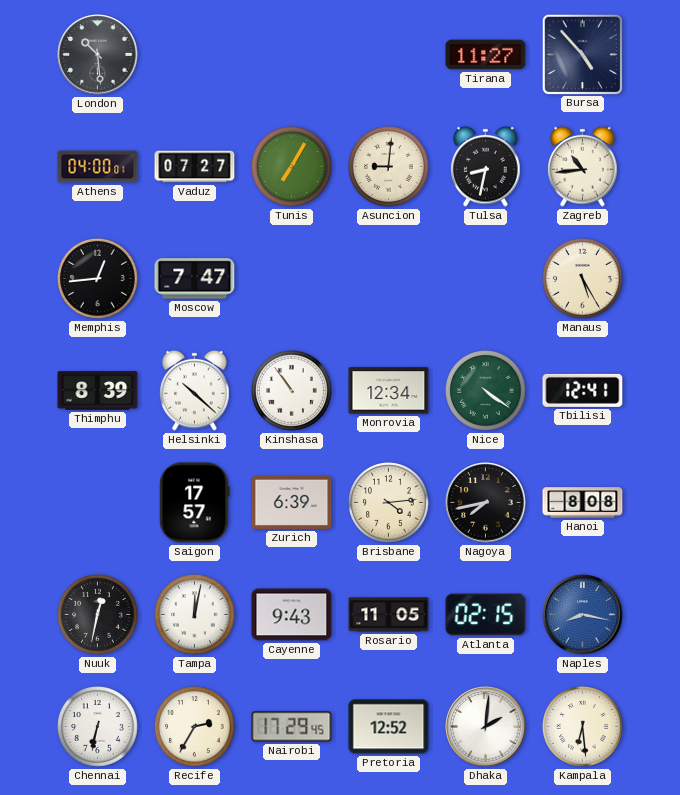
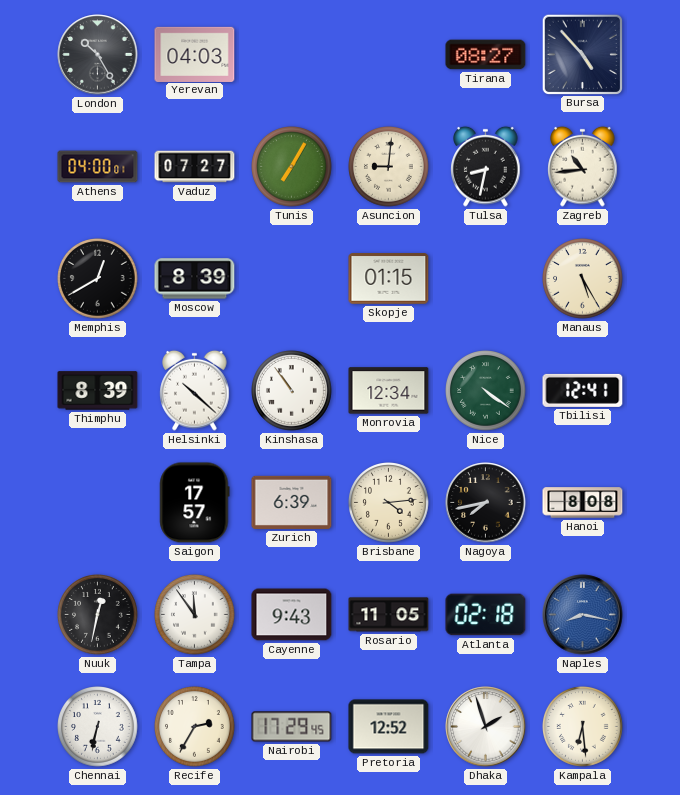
London: 10:29 -> 10:25 (98, 55)
Yerevan: none -> 04:03 (195, 54)
Tirana: 11:27 -> 08:27 (486, 55)
Memphis: 12:44 -> 12:40 (98, 279)
Moscow: 7:47 -> 8:39 (195, 279)
Skopje: none -> 01:15 (389, 279)
Tampa: 12:02 -> 11:54 (195, 615)
Atlanta: 02:15 -> 02:18 (486, 615)
Dhaka: 2:01 -> 1:57 (486, 727)
